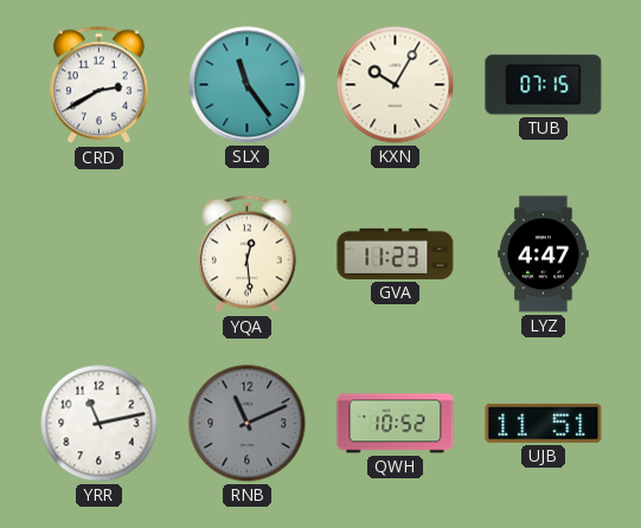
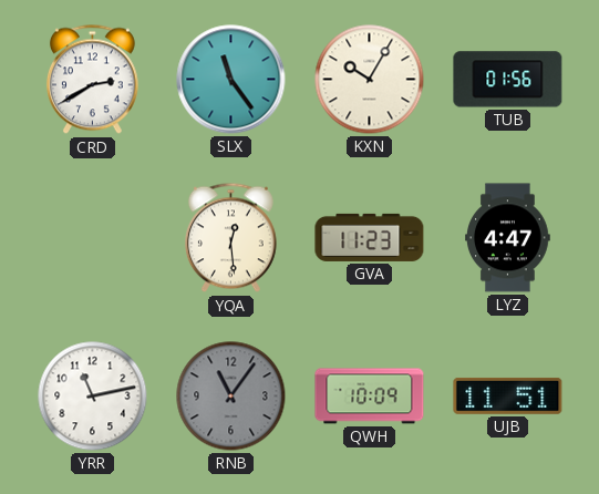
TUB: 07:15 -> 01:56 (508, 80)
RNB: 11:11 -> 11:06 (231, 397)
QWH: 10:52 -> 10:09 (370, 397)
